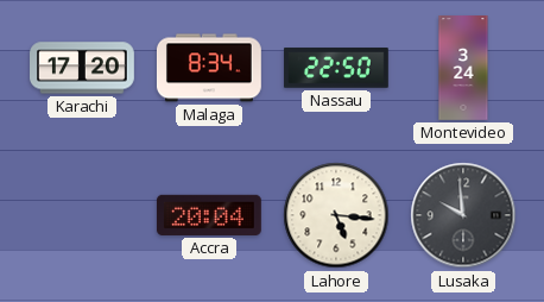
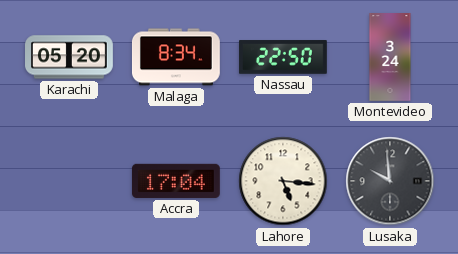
Karachi: 17:20 -> 05:20 (70, 57)
Accra: 20:04 -> 17:04 (176, 181)
